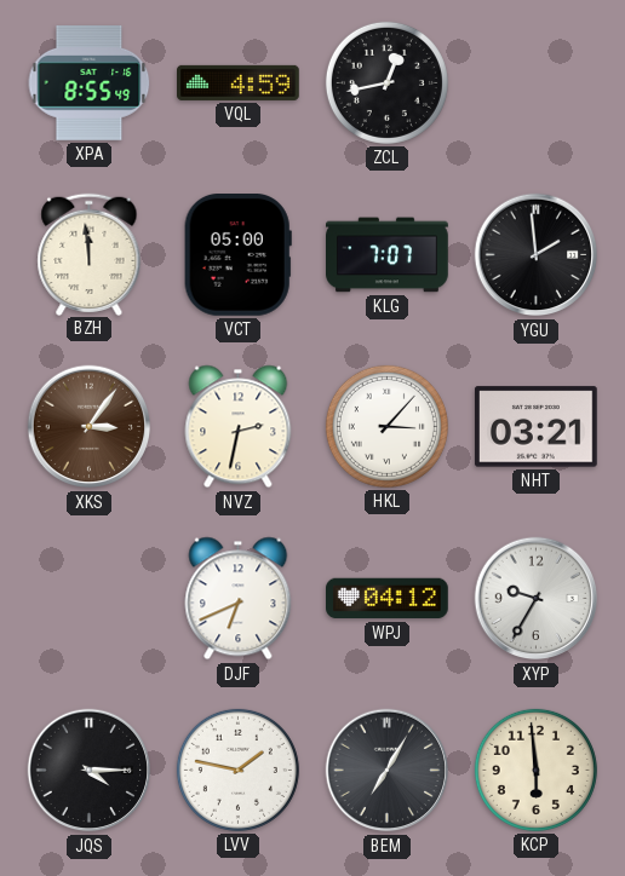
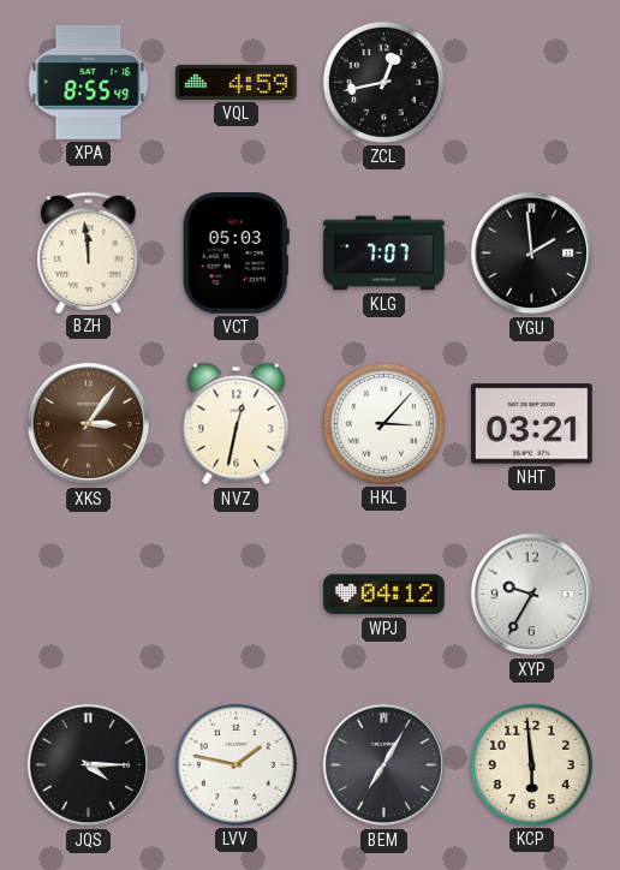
VCT: 05:00 -> 05:03 (236, 254)
NVZ: 2:32 -> 12:32 (237, 424)
DJF: 6:41 -> none (239, 599)
